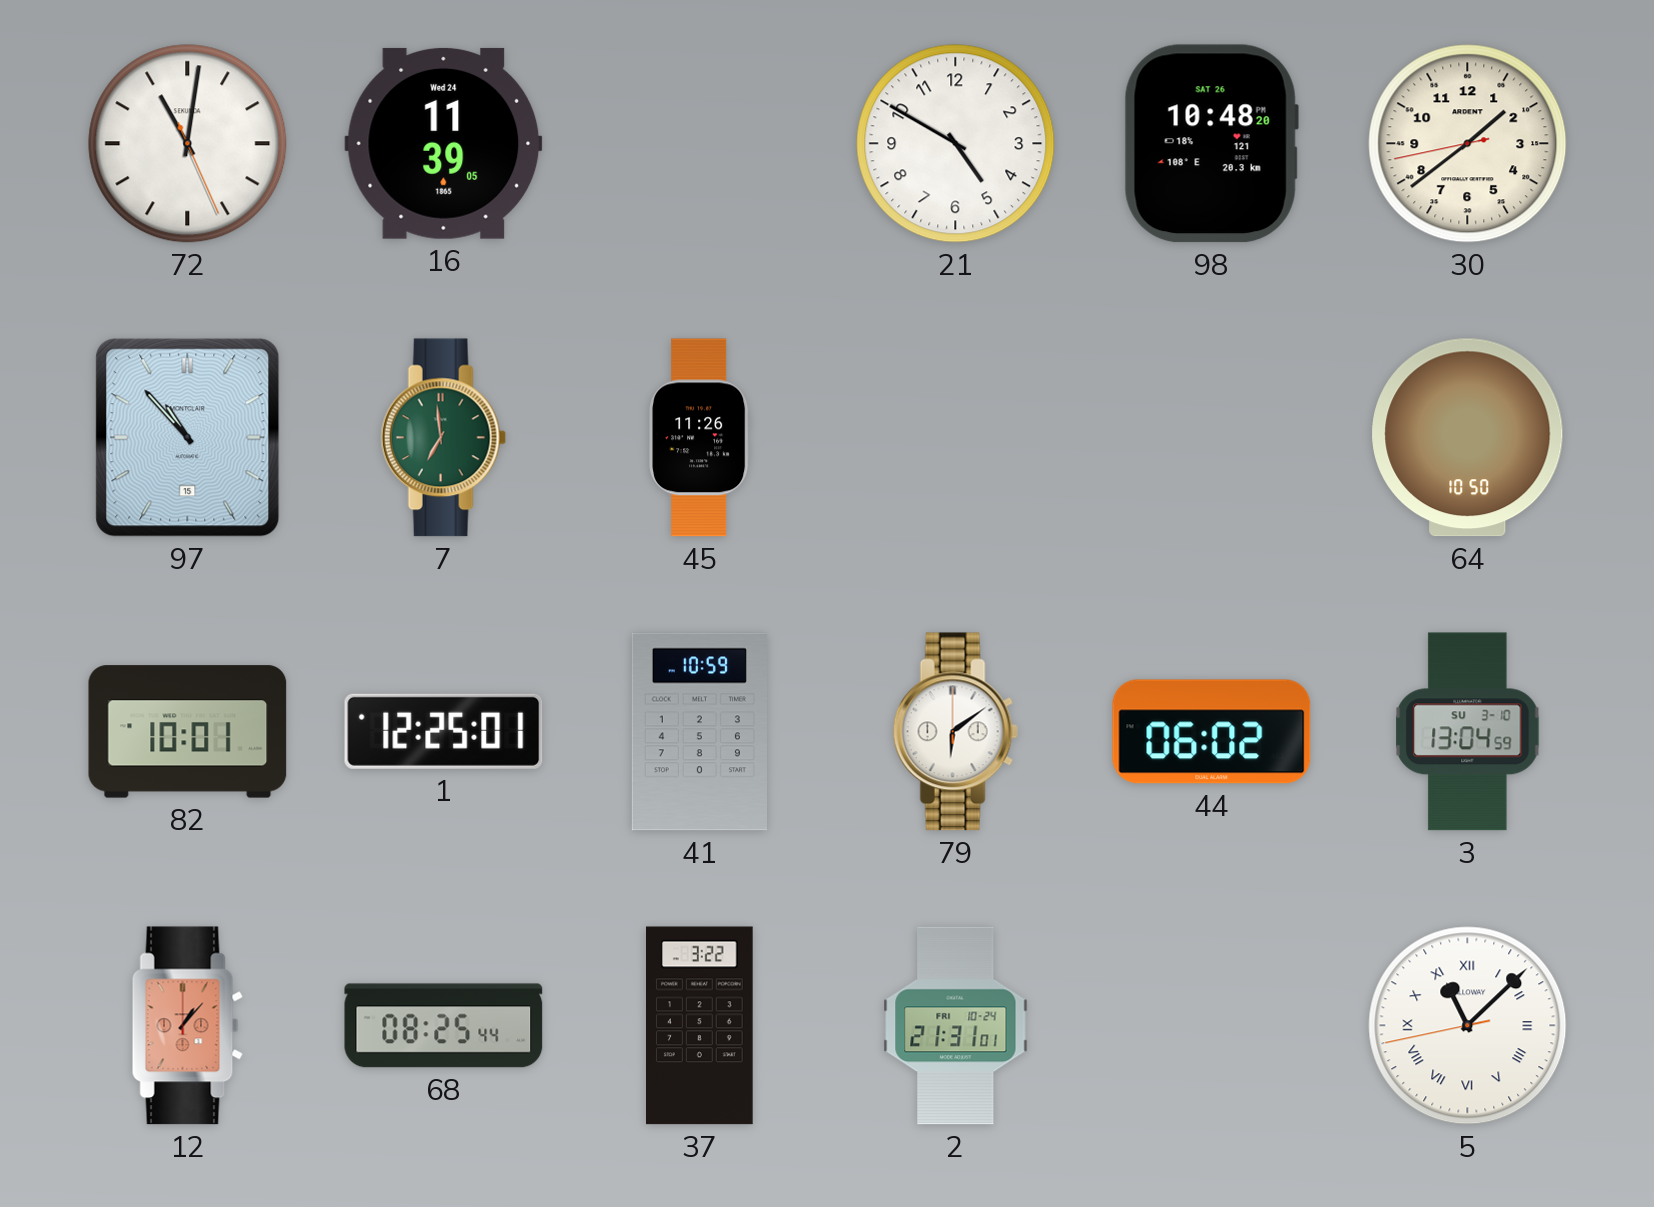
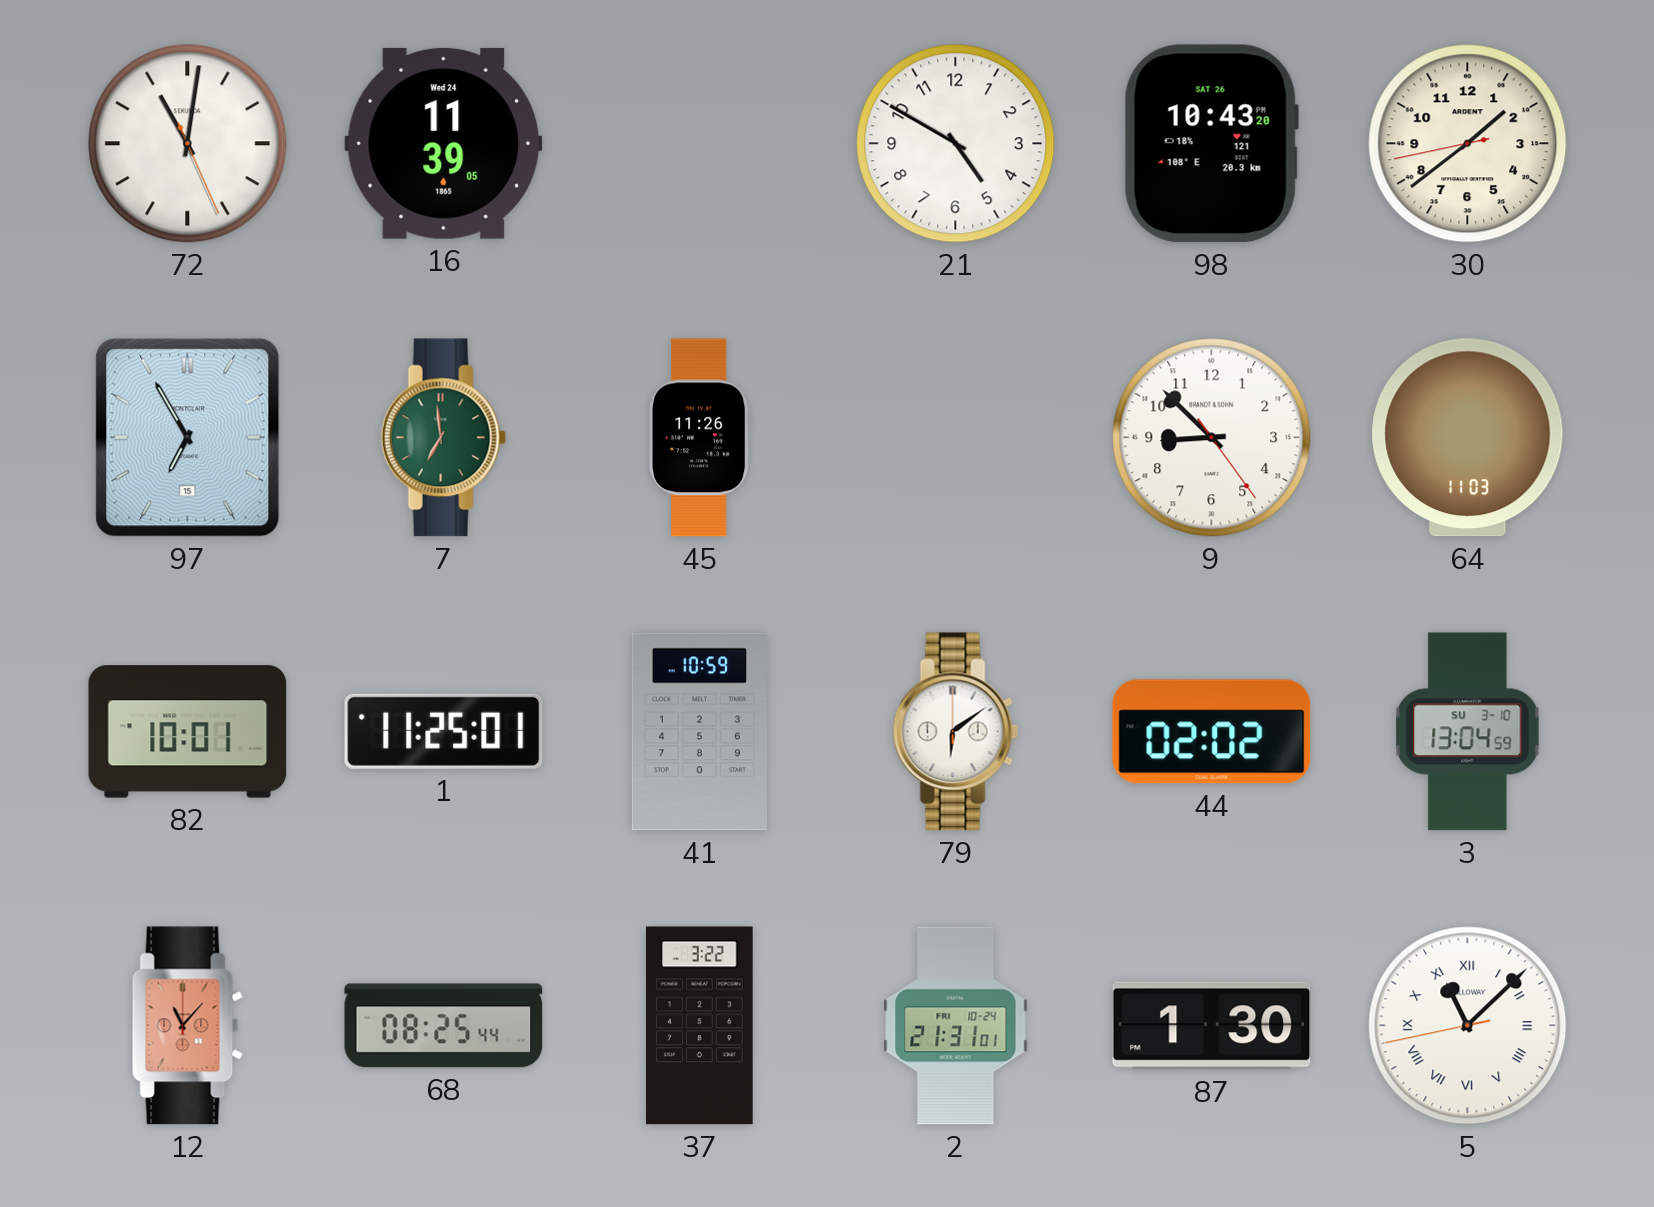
98: 10:48 -> 10:43 (1211, 144)
97: 10:53 -> 6:55 (188, 438)
9: none -> 8:52 (1212, 438)
64: 10:50 -> 11:03 (1468, 438)
1: 12:25 -> 11:25 (444, 731)
44: 06:02 -> 02:02 (1212, 732)
12: 1:07 -> 11:07 (187, 1026)
87: none -> 1:30 (1212, 1026)
